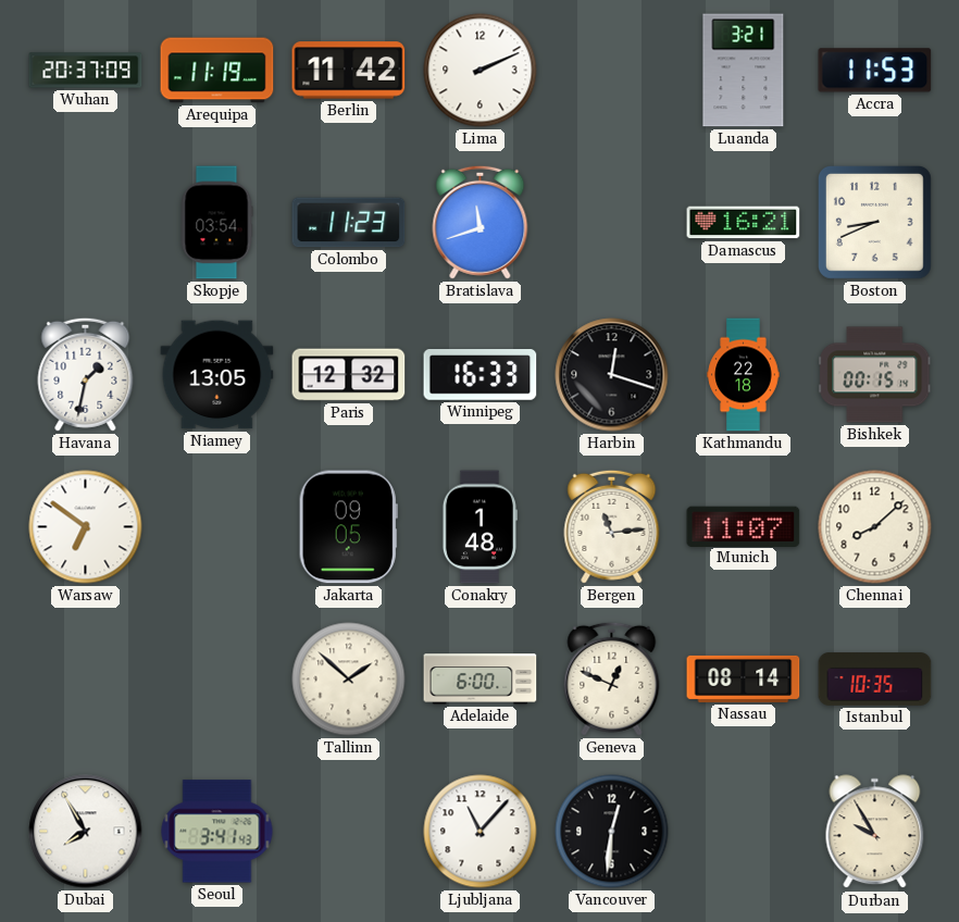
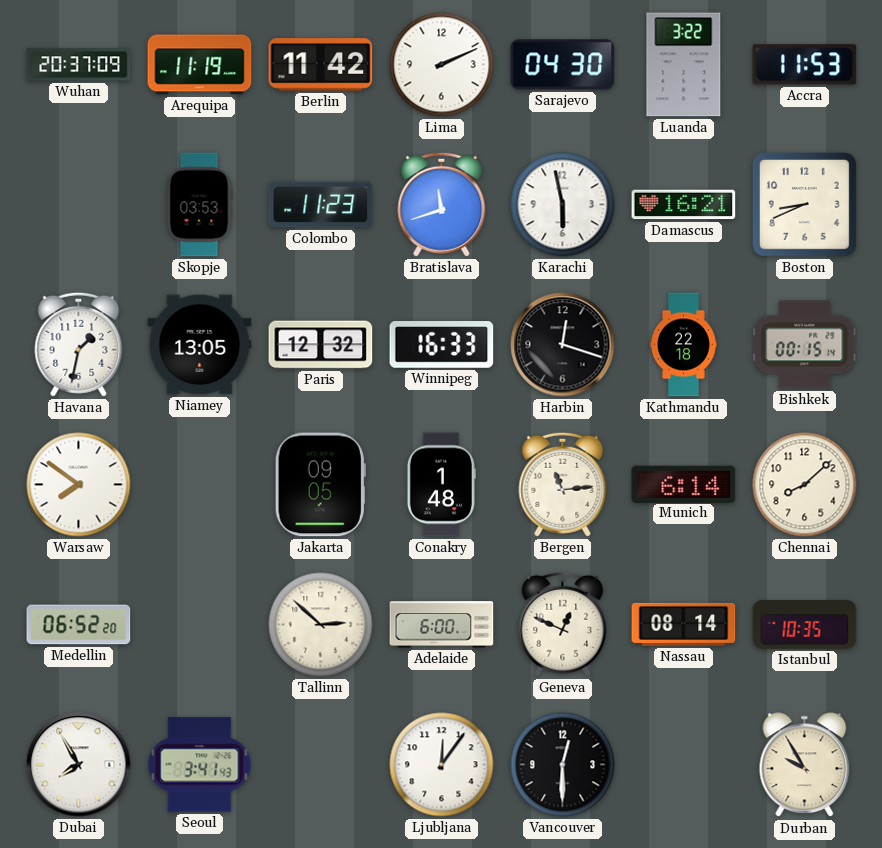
Sarajevo: none -> 04:30 (563, 65)
Luanda: 3:21 -> 3:22 (684, 65)
Skopje: 03:54 -> 03:53 (199, 205)
Karachi: none -> 5:58 (563, 205)
Warsaw: 6:51 -> 7:51 (79, 485)
Munich: 11:07 -> 6:14 (684, 484)
Medellin: none -> 06:52 (79, 625)
Tallinn: 1:52 -> 2:52 (321, 625)
Ljubljana: 11:07 -> 12:06 (442, 765)
Vancouver: 12:31 -> 12:30 (563, 765)
